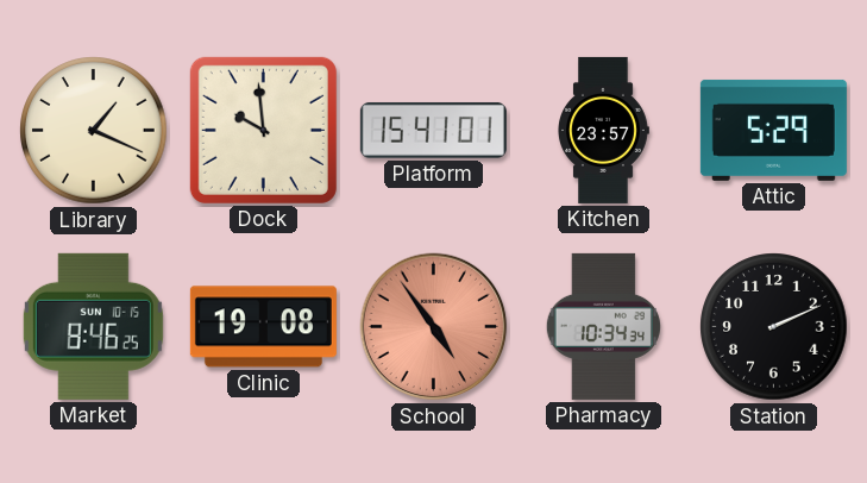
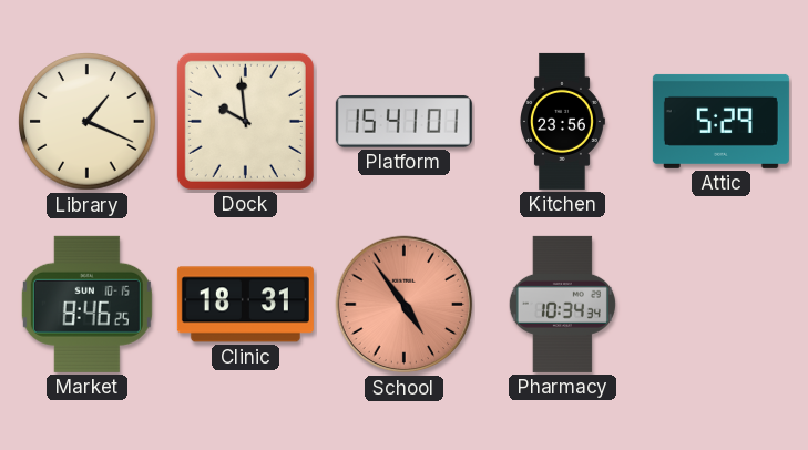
Kitchen: 23:57 -> 23:56 (562, 121)
Clinic: 19:08 -> 18:31 (245, 305)
Station: 2:11 -> none (774, 327)
